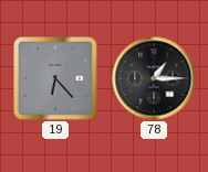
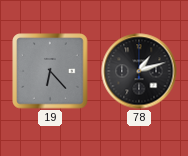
78: 1:15 -> 1:12 (139, 71)
